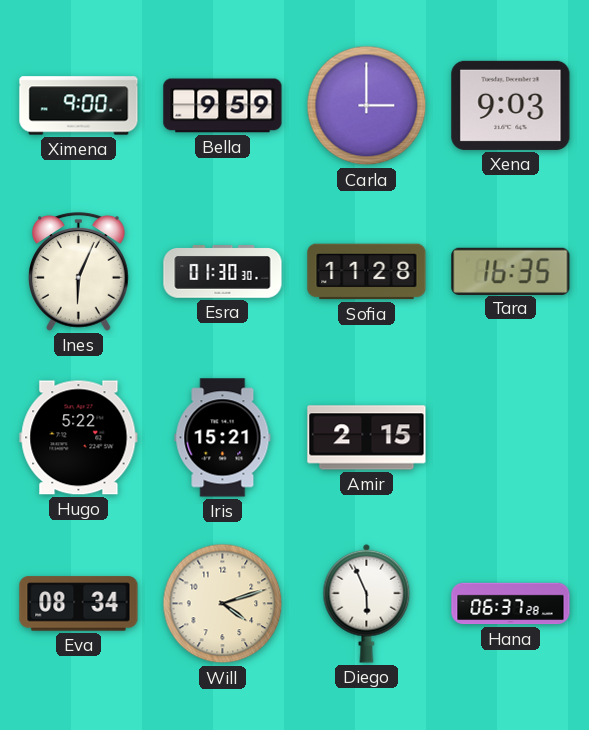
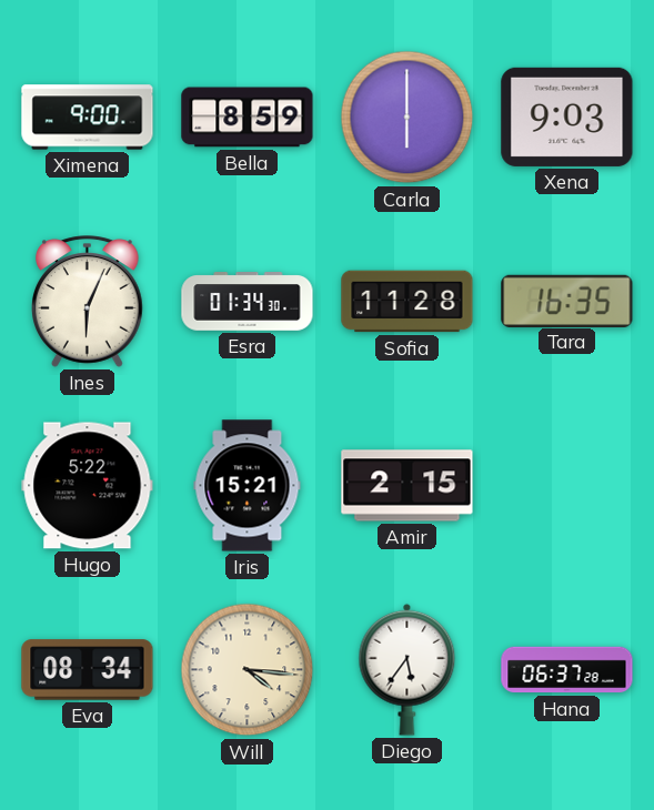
Bella: 9:59 -> 8:59 (248, 118)
Carla: 3:00 -> 6:00 (408, 118)
Esra: 01:30 -> 01:34 (248, 302)
Will: 4:12 -> 4:16 (248, 670)
Diego: 5:56 -> 5:36 (408, 669)
